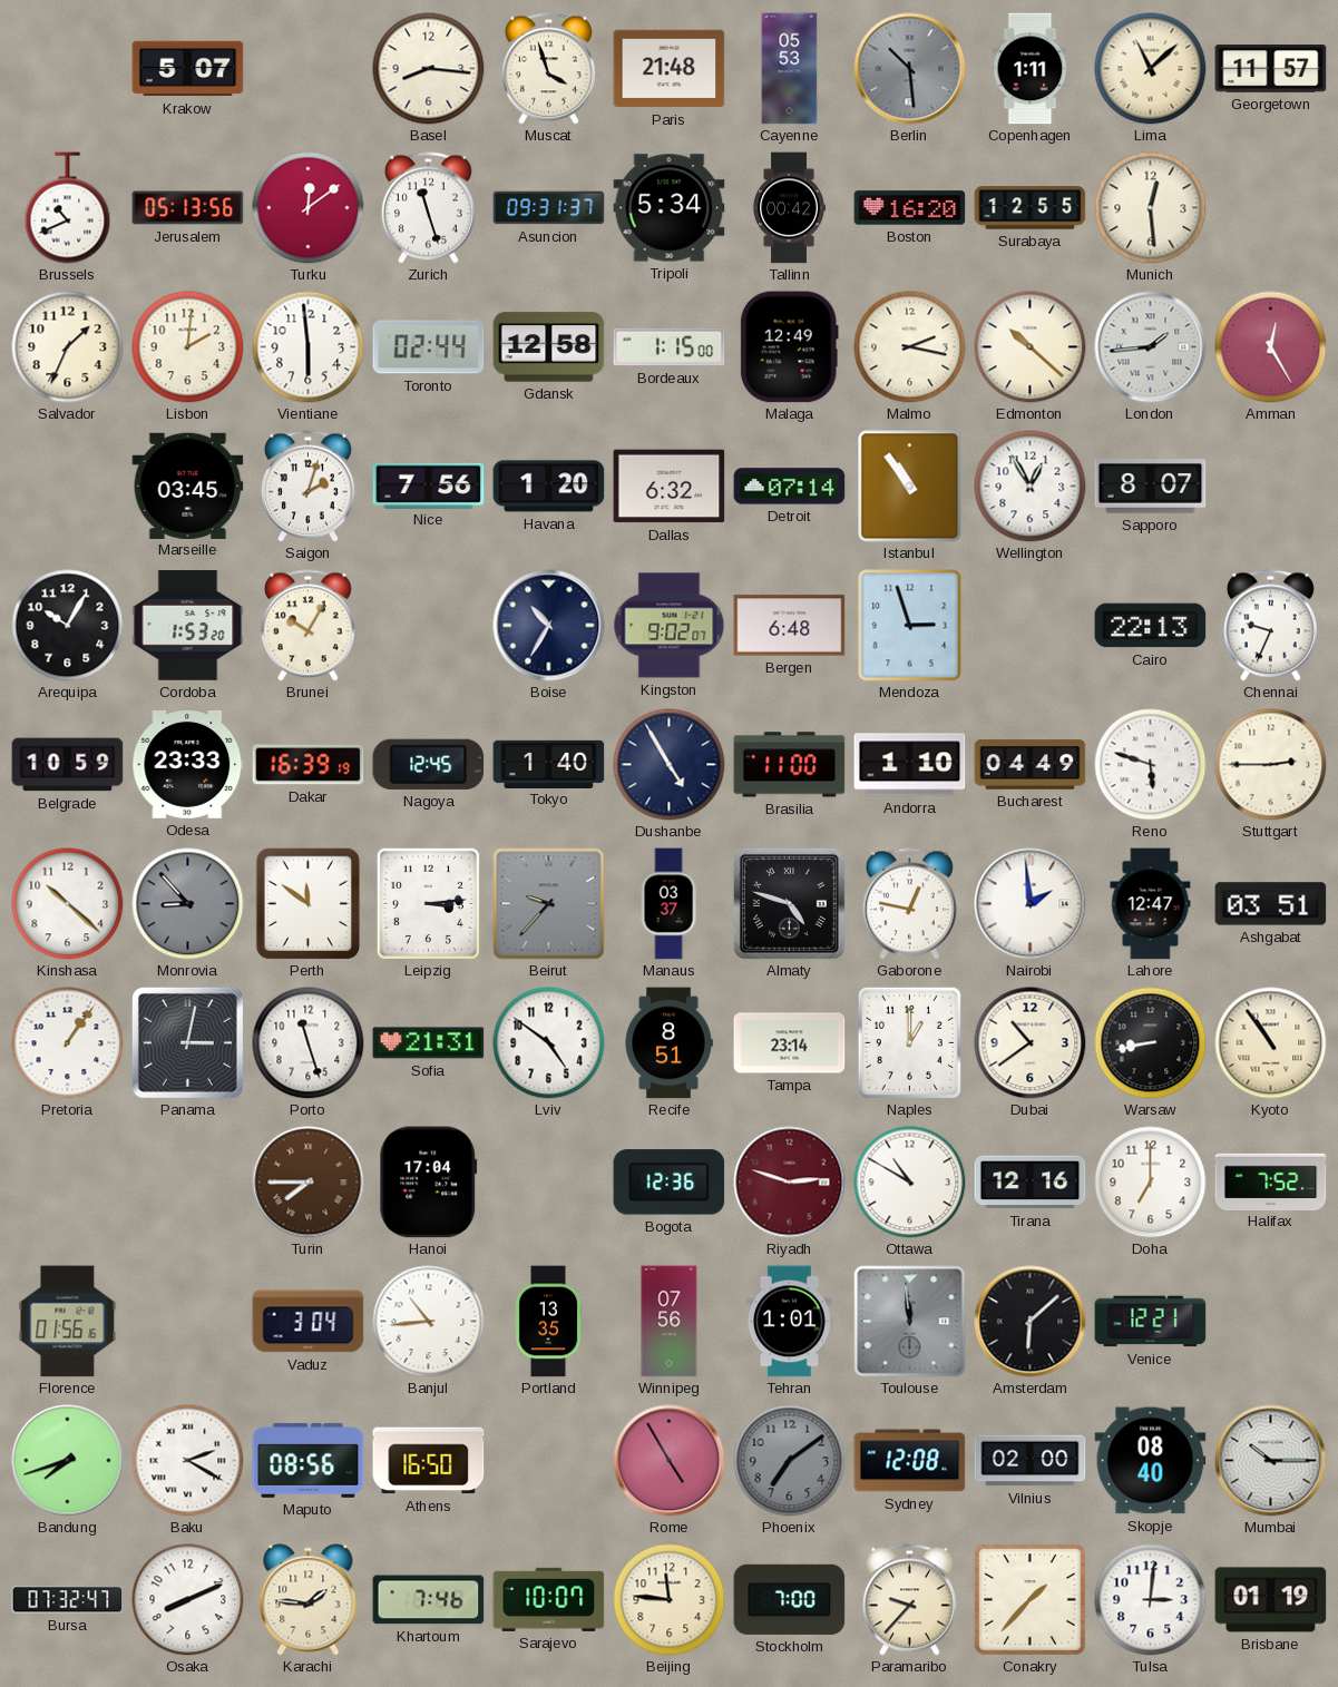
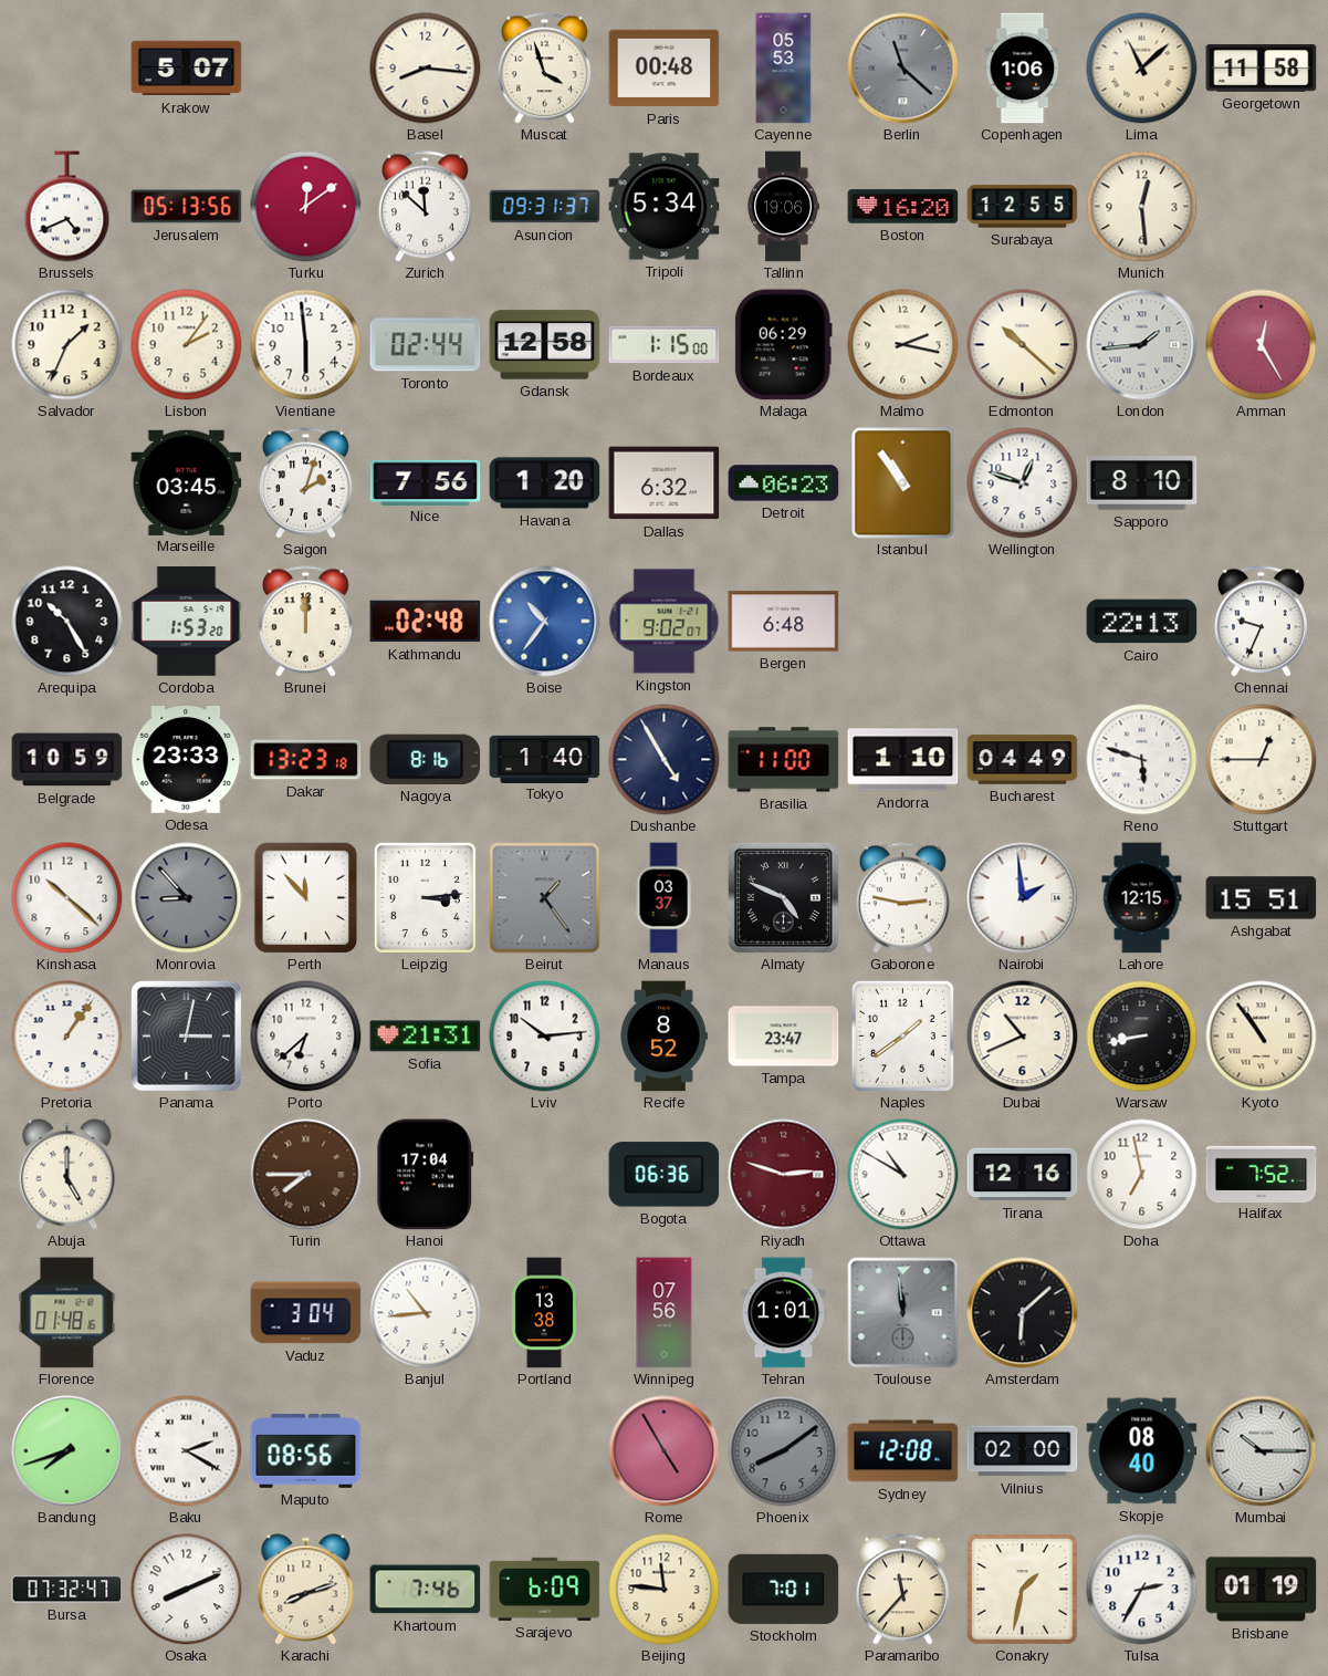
Paris: 21:48 -> 00:48 (665, 69)
Berlin: 10:29 -> 11:22 (903, 69)
Copenhagen: 1:11 -> 1:06 (1023, 69)
Georgetown: 11:57 -> 11:58 (1262, 69)
Brussels: 10:41 -> 4:41 (67, 207)
Zurich: 11:27 -> 11:52 (425, 207)
Tallinn: 00:42 -> 19:06 (783, 207)
Lisbon: 2:01 -> 2:06 (187, 345)
Malaga: 12:49 -> 06:29 (783, 345)
Detroit: 07:14 -> 06:23 (784, 483)
Wellington: 12:55 -> 12:48 (1023, 483)
Sapporo: 8:07 -> 8:10 (1142, 483)
Arequipa: 10:05 -> 10:25 (67, 622)
Brunei: 10:05 -> 12:00 (305, 622)
Kathmandu: none -> 02:48 (426, 622)
Boise: 10:35 -> 10:36 (545, 622)
Boise dial: navy -> blue (545, 622)
Mendoza: 2:57 -> none (910, 626)
Dakar: 16:39 -> 13:23 (306, 760)
Nagoya: 12:45 -> 8:16 (426, 759)
Stuttgart: 2:45 -> 12:45 (1262, 760)
Perth: 11:51 -> 11:53 (306, 897)
Beirut: 9:37 -> 1:24 (545, 898)
Almaty: 4:48 -> 4:49 (783, 897)
Gaborone: 12:47 -> 2:47 (902, 898)
Lahore: 12:47 -> 12:15 (1142, 898)
Ashgabat: 03:51 -> 15:51 (1262, 898)
Porto: 11:27 -> 6:38 (306, 1037)
Lviv: 4:51 -> 10:14 (545, 1037)
Recife: 8:51 -> 8:52 (663, 1037)
Tampa: 23:14 -> 23:47 (784, 1037)
Naples: 1:00 -> 1:39 (902, 1035)
Dubai: 10:39 -> 10:41 (1023, 1037)
Abuja: none -> 5:00 (67, 1175)
Bogota: 12:36 -> 06:36 (665, 1175)
Doha: 7:00 -> 6:58 (1142, 1175)
Florence: 01:56 -> 01:48 (67, 1313)
Portland: 13:35 -> 13:38 (544, 1313)
Venice: 12:21 -> none (1151, 1322)
Athens: 16:50 -> none (429, 1461)
Phoenix: 7:09 -> 8:09 (784, 1451)
Karachi: 1:46 -> 8:12 (306, 1590)
Sarajevo: 10:07 -> 6:09 (545, 1589)
Stockholm: 7:00 -> 7:01 (784, 1589)
Paramaribo: 9:37 -> 11:37 (902, 1590)
Conakry: 1:37 -> 1:32 (1022, 1589)
Tulsa: 3:01 -> 2:35 (1142, 1590)
